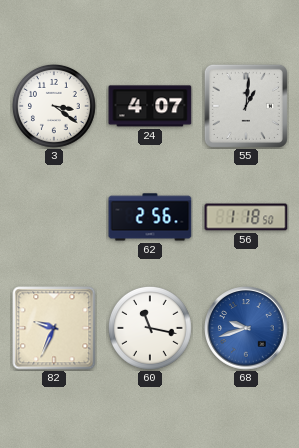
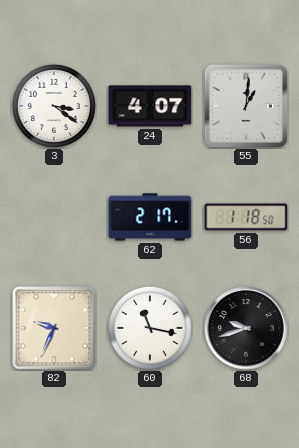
62: 2:56 -> 2:17 (150, 217)
68 dial: blue -> black (246, 328)
